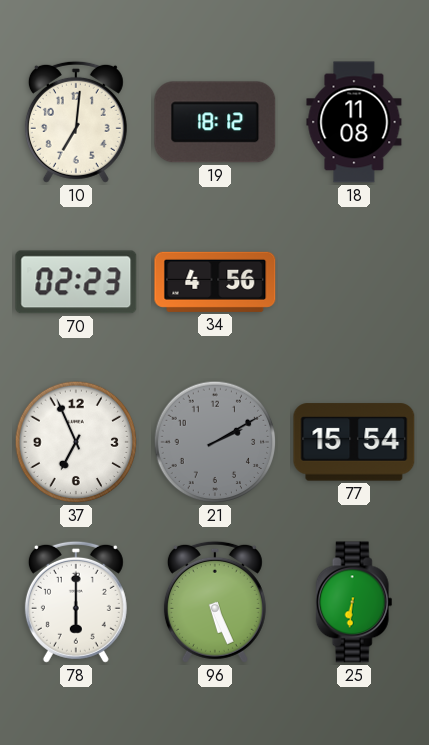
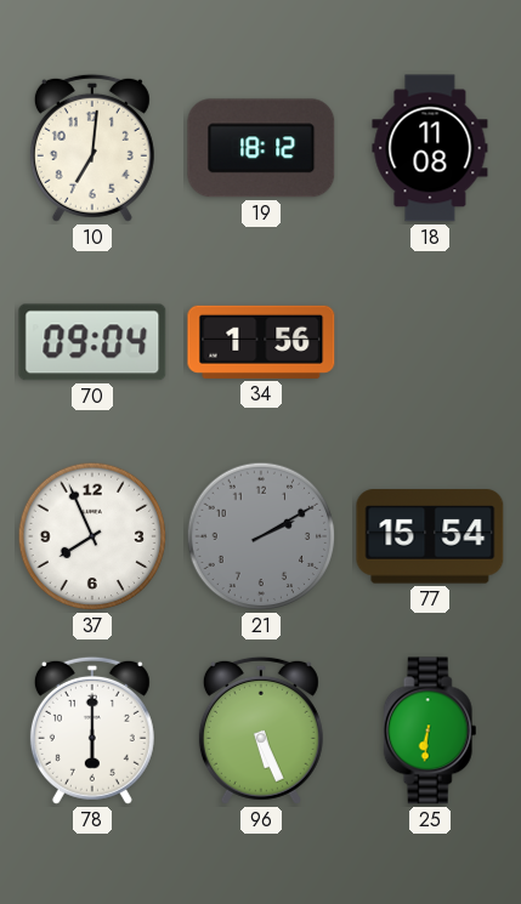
70: 02:23 -> 09:04 (92, 342)
34: 4:56 -> 1:56 (261, 342)
37: 6:56 -> 7:56 (92, 536)
